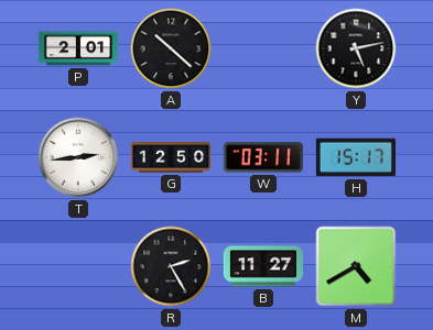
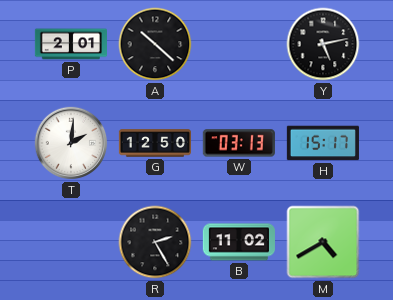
T: 2:44 -> 2:01 (71, 143)
W: 03:11 -> 03:13 (239, 143)
B: 11:27 -> 11:02 (239, 242)
